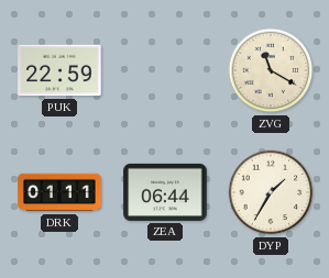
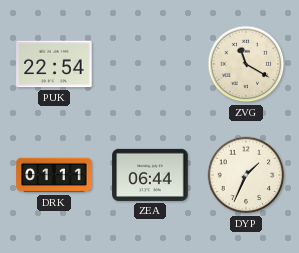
PUK: 22:59 -> 22:54 (54, 64)
DYP: 1:35 -> 1:34 (246, 175)
